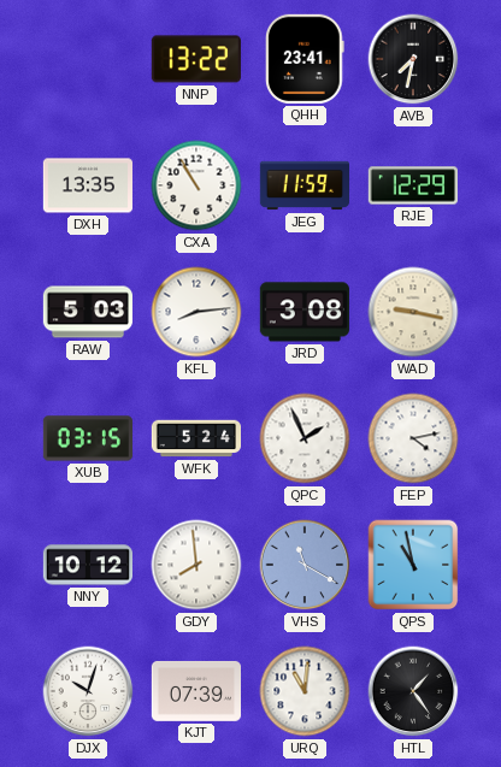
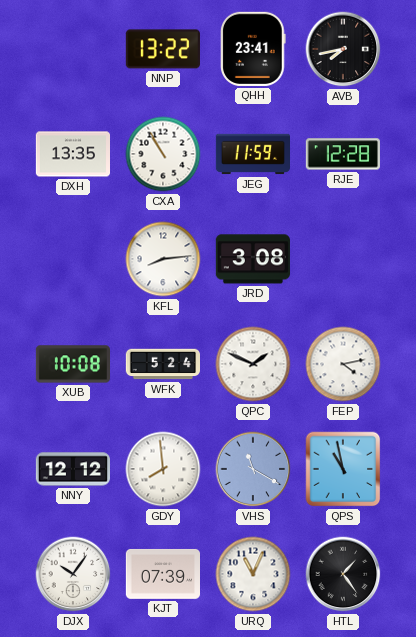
AVB: 7:32 -> 7:43 (343, 49)
RJE: 12:29 -> 12:28 (343, 154)
RAW: 5:03 -> none (87, 312)
WAD: 9:17 -> none (413, 312)
XUB: 03:15 -> 10:08 (72, 364)
QPC: 1:56 -> 1:49 (253, 364)
NNY: 10:12 -> 12:12 (72, 469)
DJX: 10:03 -> 10:06 (73, 574)
URQ: 11:01 -> 11:04 (253, 574)
